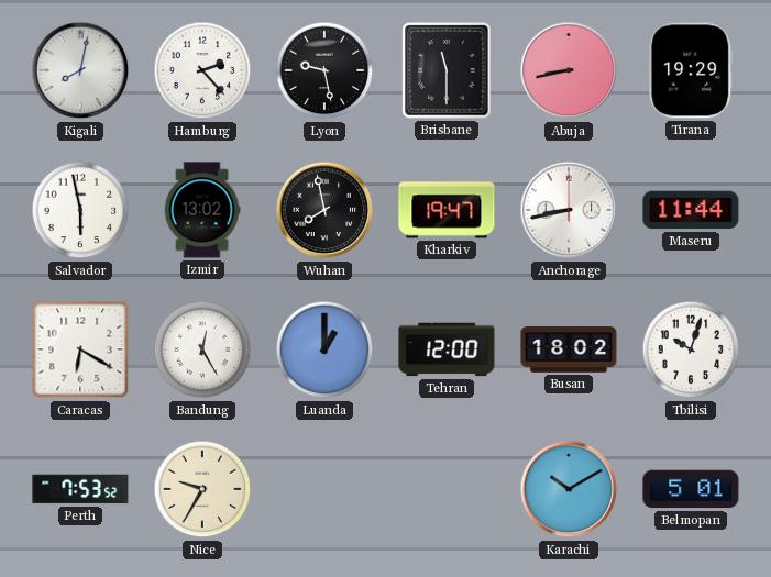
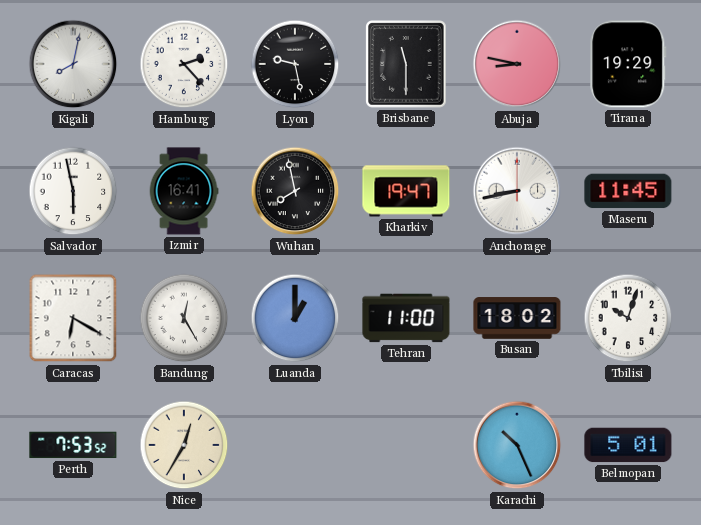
Abuja: 8:43 -> 8:47 (517, 64)
Izmir: 13:02 -> 16:41 (184, 191)
Maseru: 11:44 -> 11:45 (628, 191)
Tehran: 12:00 -> 11:00 (406, 318)
Nice: 9:35 -> 12:35 (184, 445)
Karachi: 10:10 -> 10:26 (517, 445)
